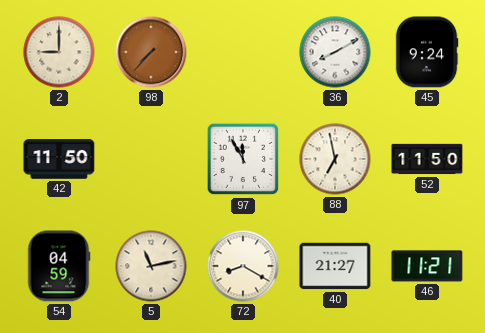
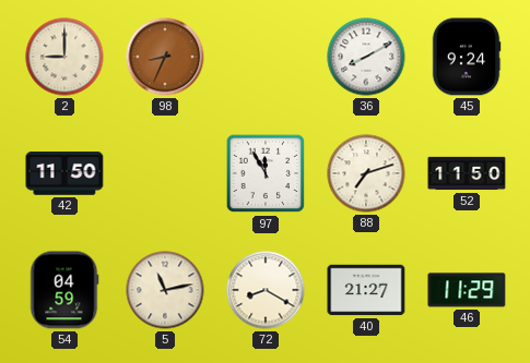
98: 7:37 -> 8:34 (165, 57)
88: 6:58 -> 7:12 (366, 173)
46: 11:21 -> 11:29 (467, 290)
